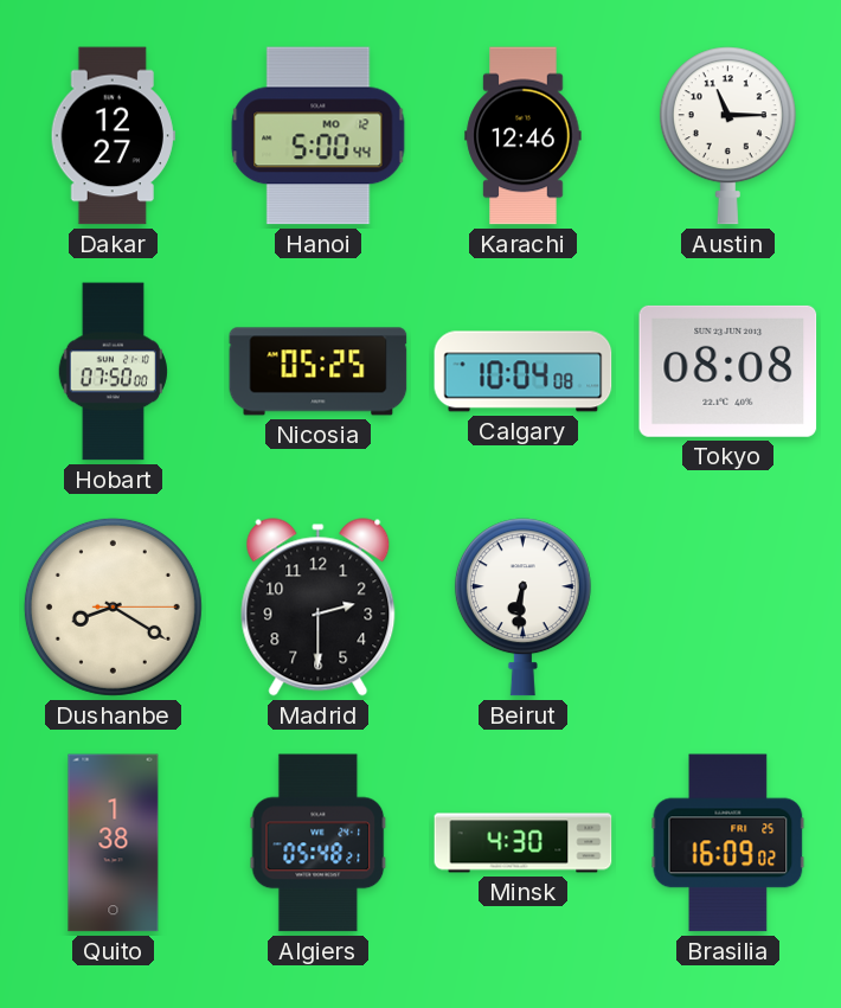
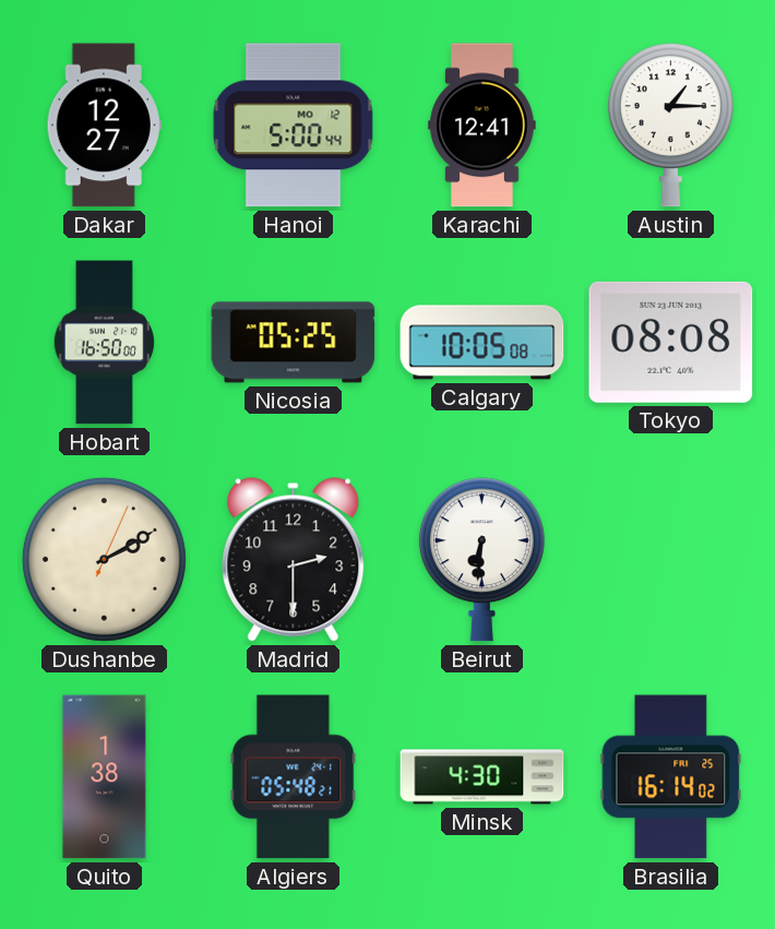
Karachi: 12:46 -> 12:41 (482, 126)
Austin: 11:15 -> 1:15 (670, 126)
Hobart: 07:50 -> 16:50 (104, 343)
Calgary: 10:04 -> 10:05 (482, 343)
Dushanbe: 8:20 -> 2:10 (104, 559)
Brasilia: 16:09 -> 16:14 (671, 777)
